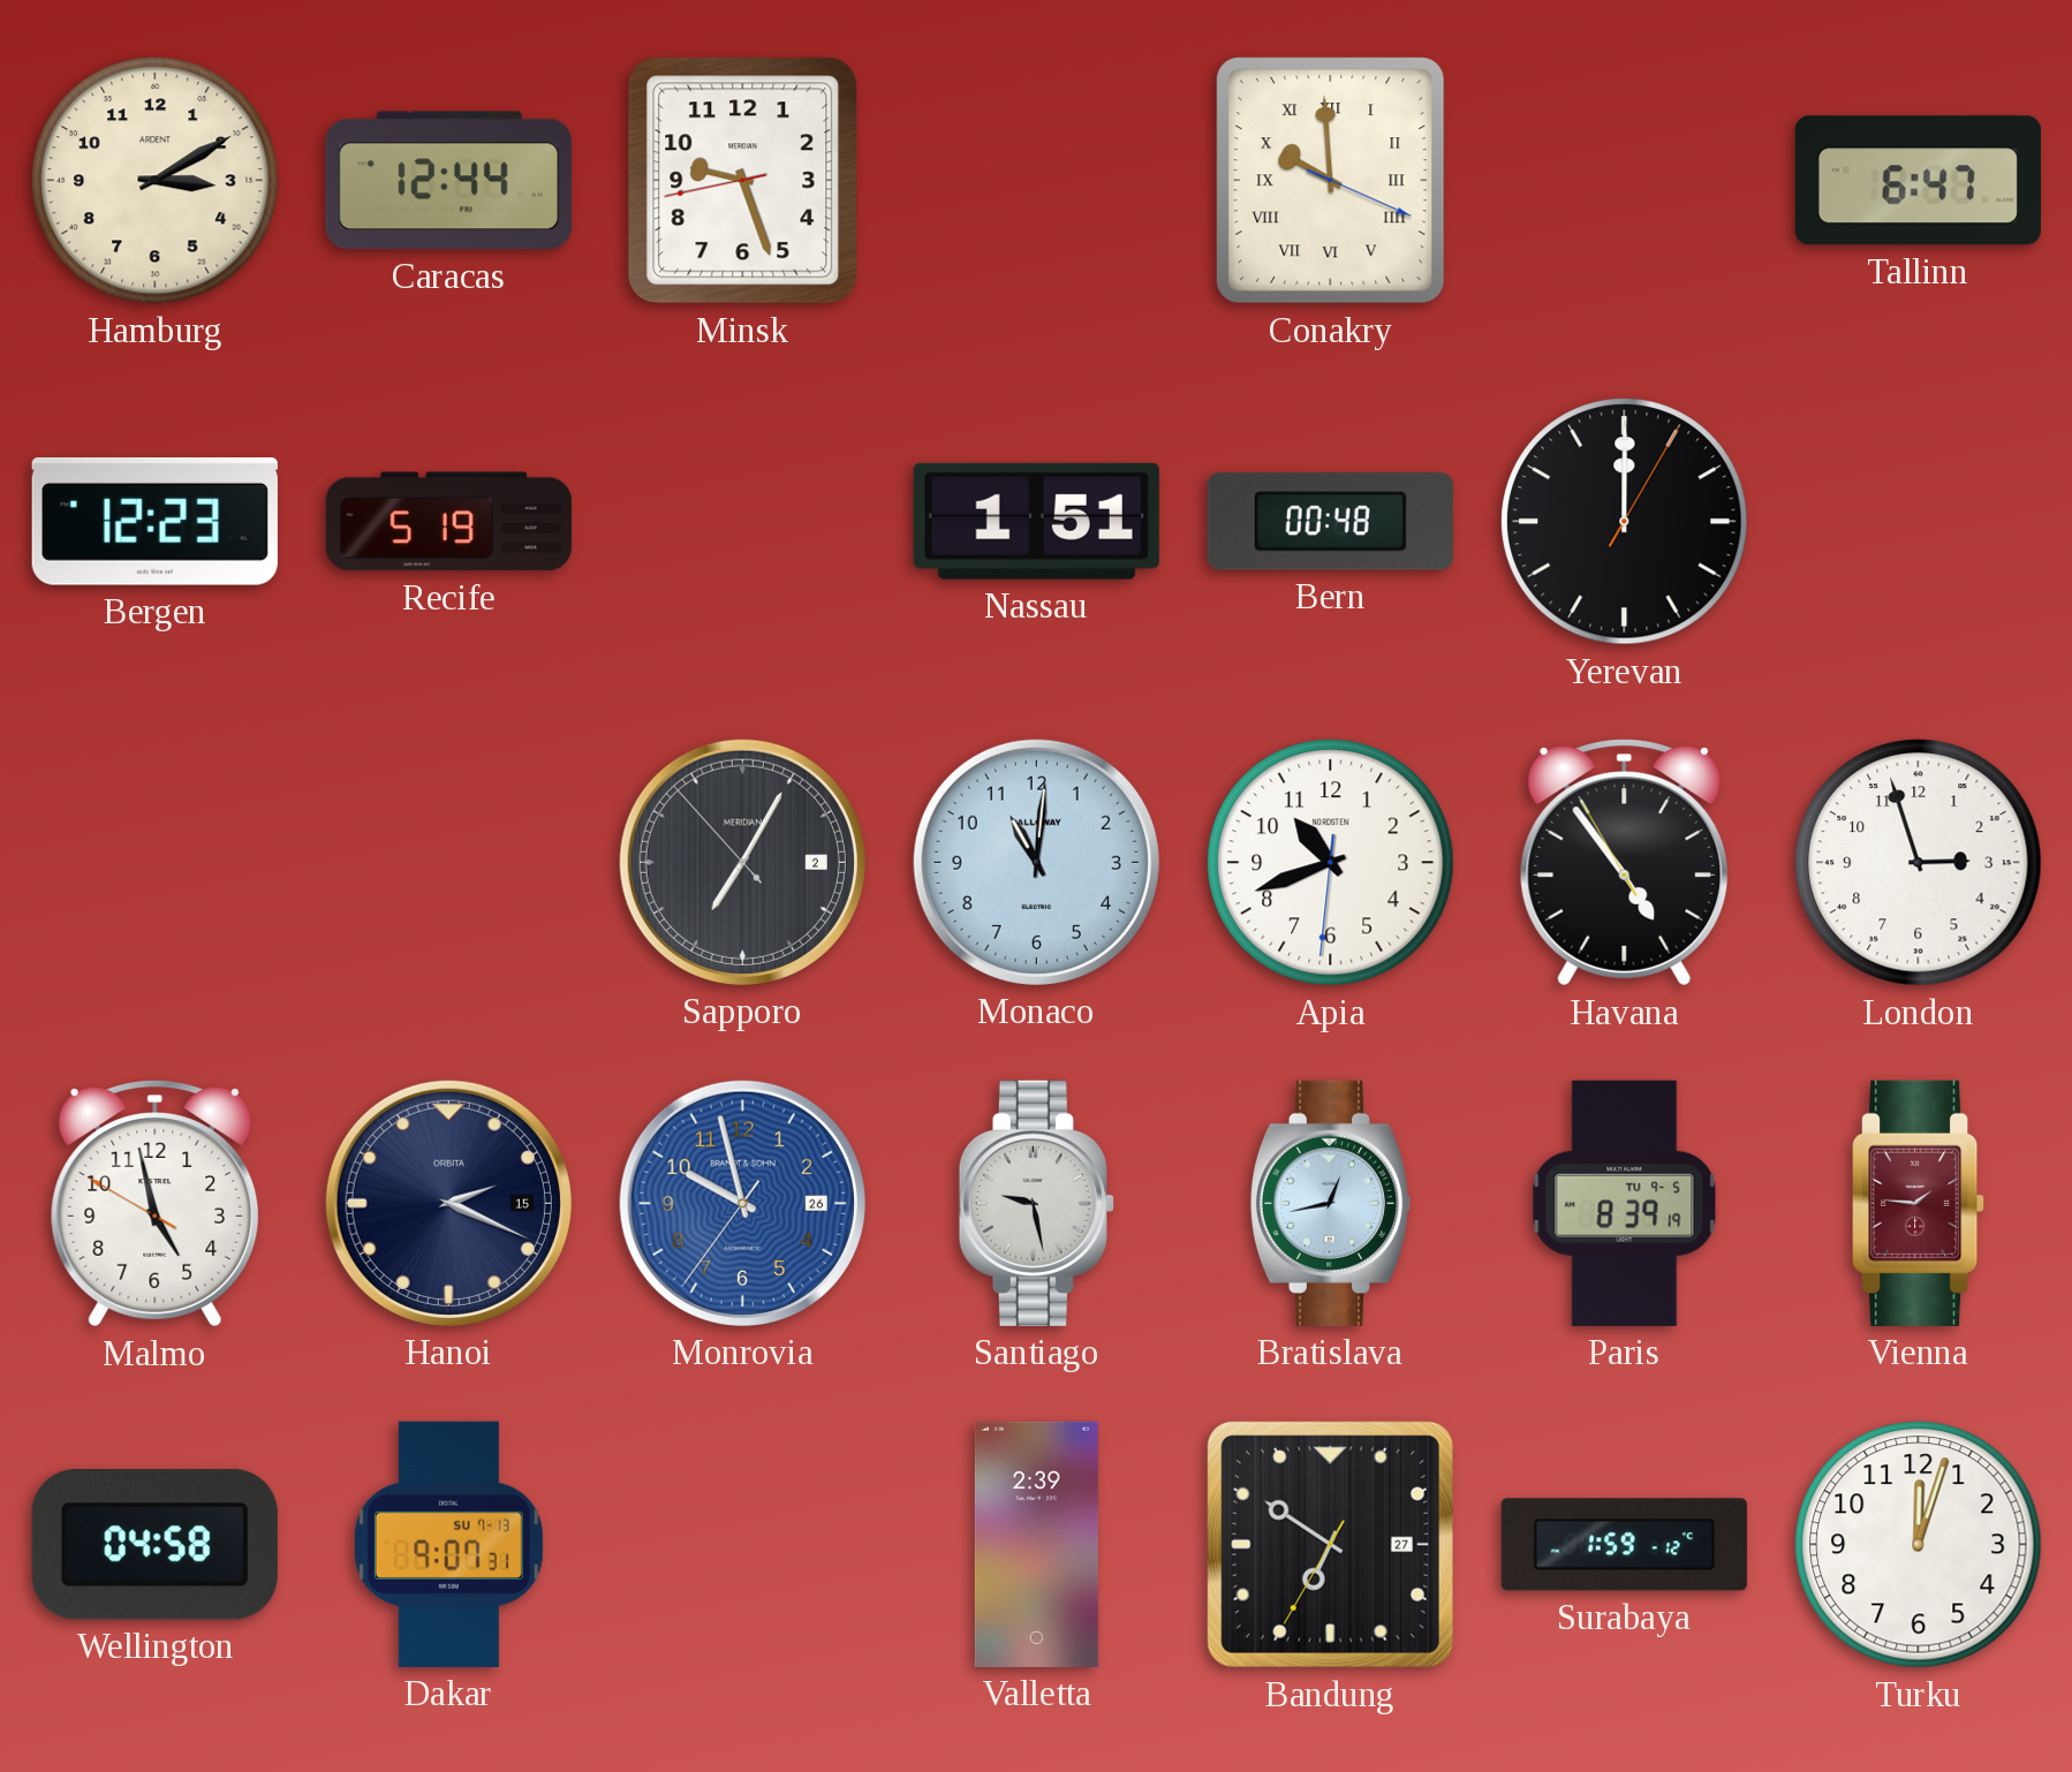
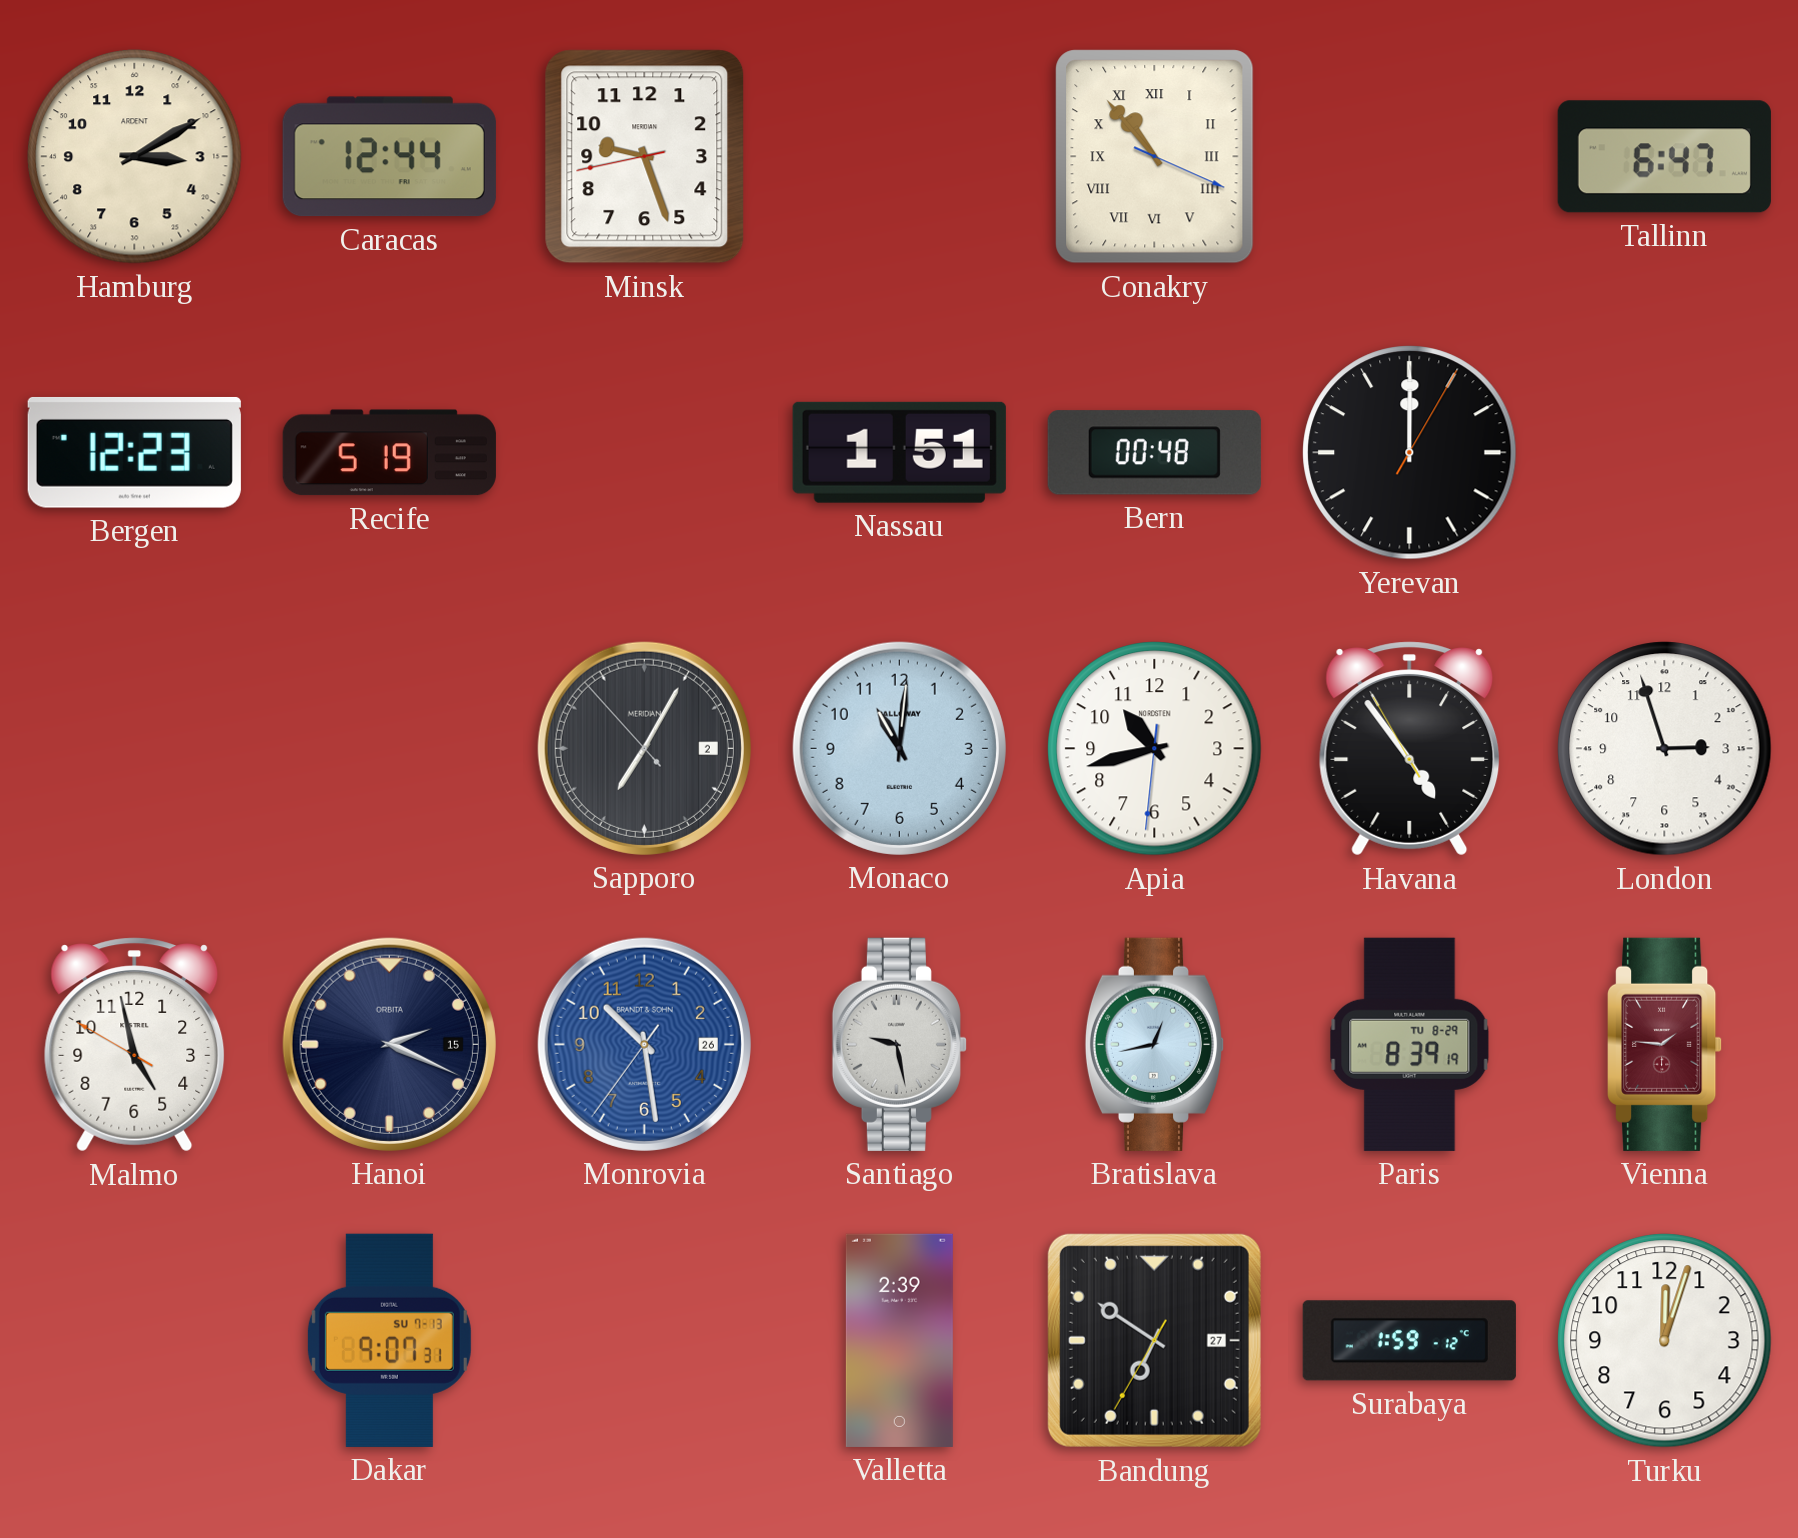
Conakry: 9:59 -> 10:53 (1155, 157)
Apia: 10:41 -> 10:42 (1155, 749)
Monrovia: 9:57 -> 10:28 (644, 1044)
Paris date: TU 9-5 -> TU 8-29 (1410, 1044)
Wellington: 04:58 -> none (154, 1545)
